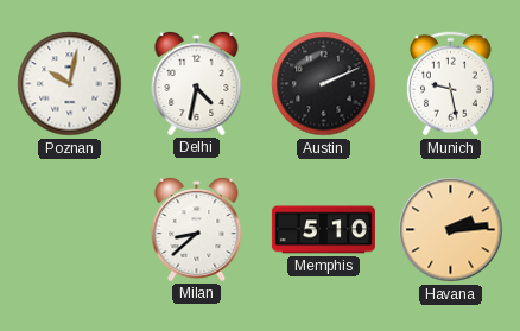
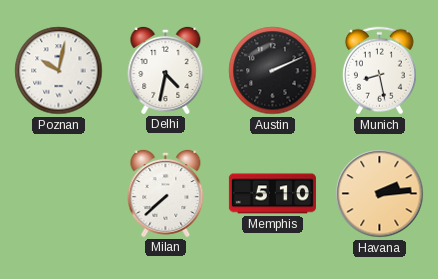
Munich: 9:28 -> 8:28 (379, 71)
Milan: 8:38 -> 7:38 (166, 193)
